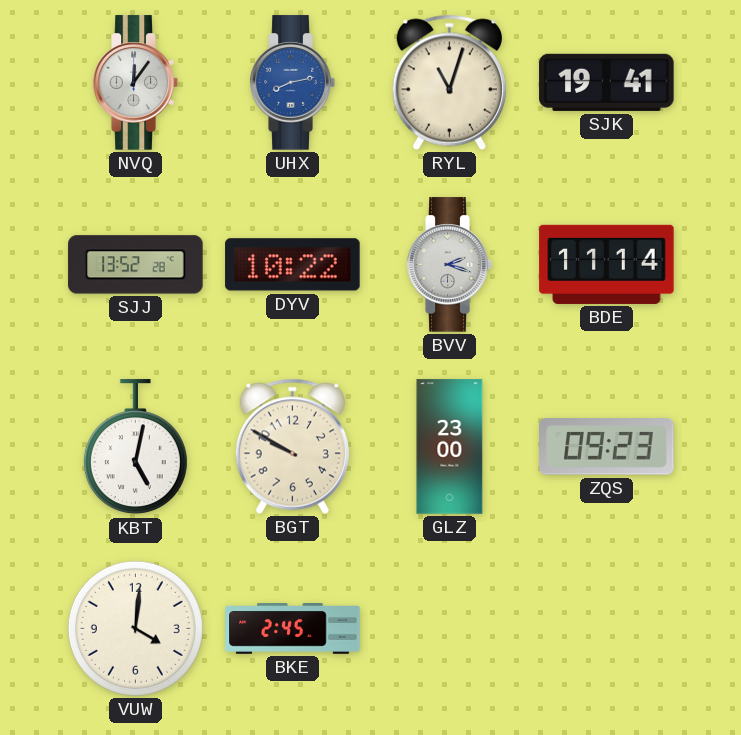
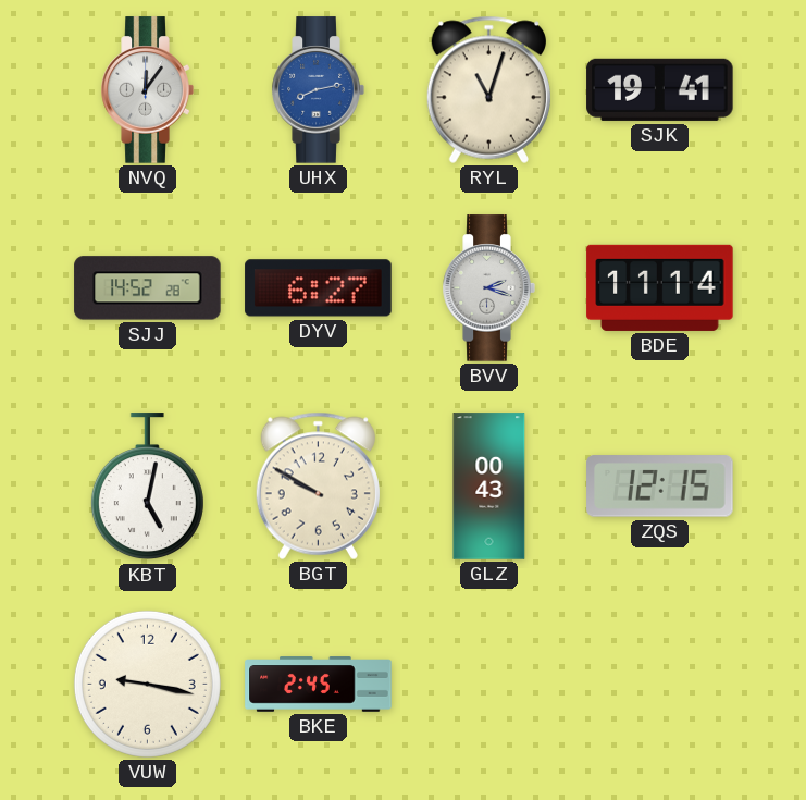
SJJ: 13:52 -> 14:52 (148, 288)
DYV: 10:22 -> 6:27 (319, 288)
GLZ: 23:00 -> 00:43 (489, 487)
ZQS: 09:23 -> 12:15 (660, 487)
VUW: 4:01 -> 9:17 (147, 684)
